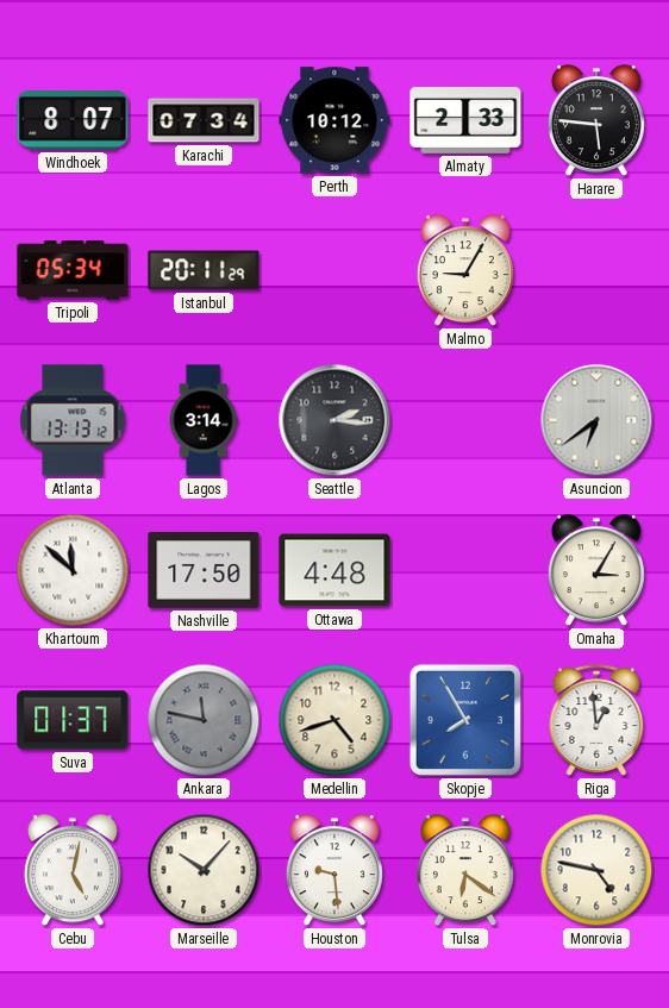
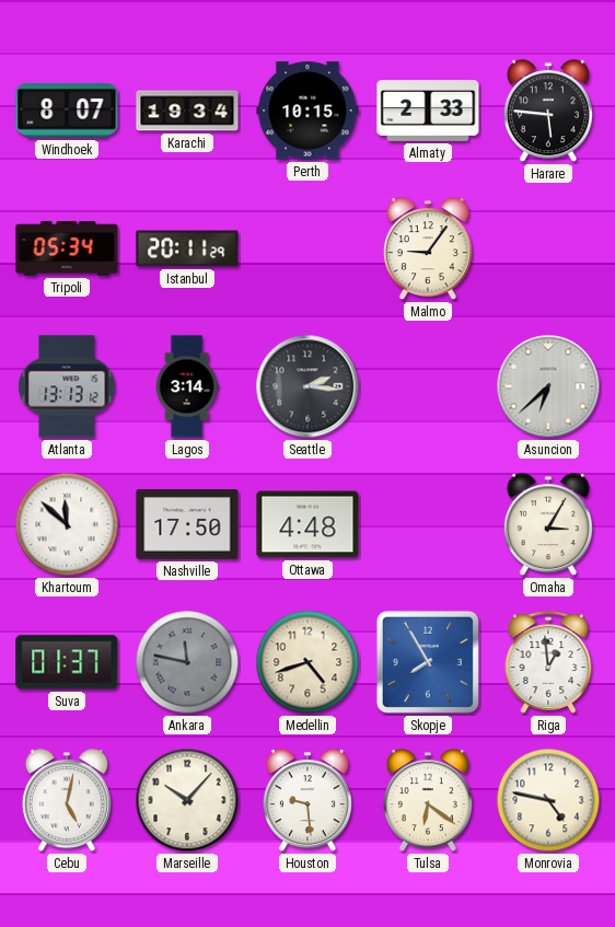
Karachi: 07:34 -> 19:34 (187, 111)
Perth: 10:12 -> 10:15 (307, 111)
Malmo: 9:05 -> 9:06 (428, 250)
Asuncion: 6:39 -> 6:38 (548, 386)
